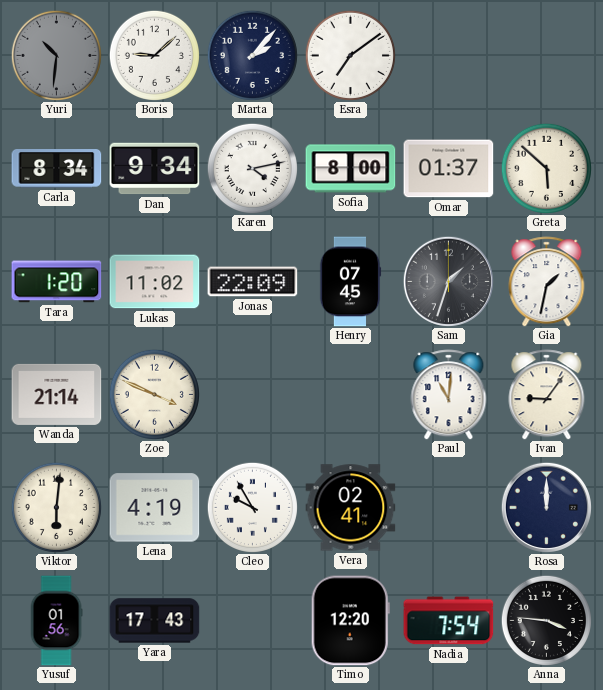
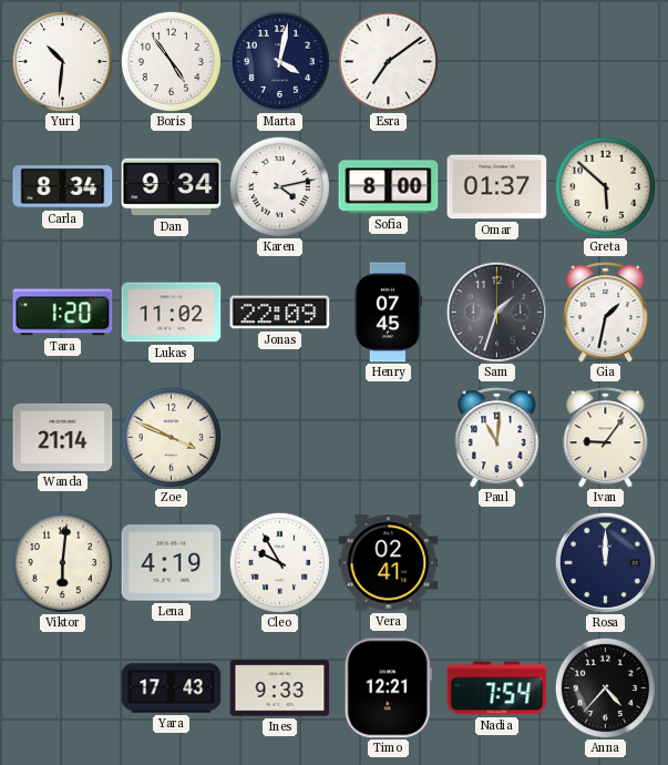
Yuri dial: grey -> white (62, 61)
Boris: 9:08 -> 4:54 (171, 61)
Marta: 2:07 -> 4:02 (279, 61)
Yusuf: 01:56 -> none (56, 621)
Ines: none -> 9:33 (280, 688)
Timo: 12:20 -> 12:21 (388, 688)
Anna: 3:46 -> 4:37 (605, 687)
